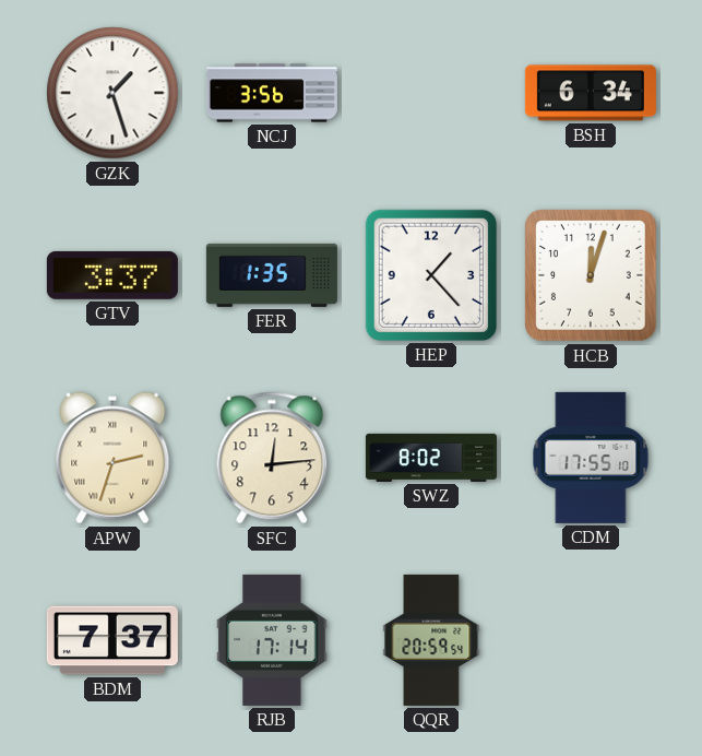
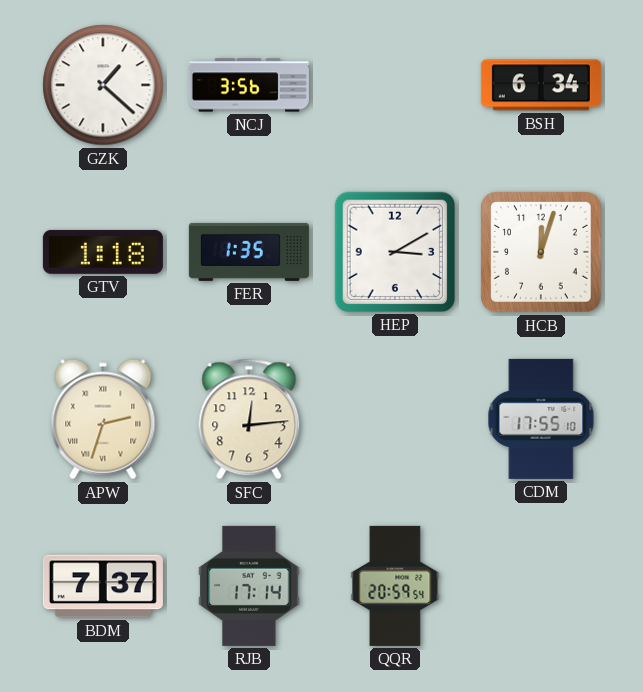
GZK: 1:27 -> 1:22 (103, 85)
GTV: 3:37 -> 1:18 (103, 252)
HEP: 1:23 -> 3:10 (395, 252)
SWZ: 8:02 -> none (431, 458)
